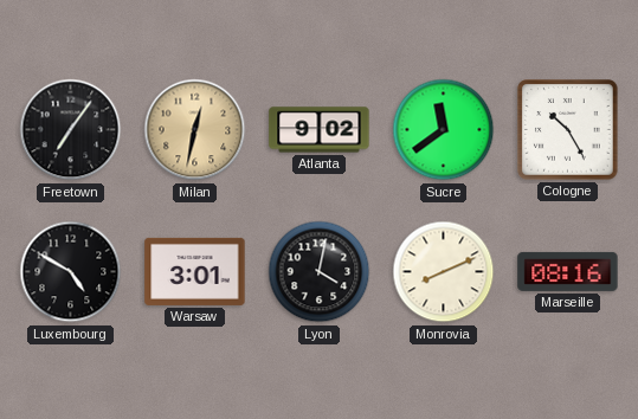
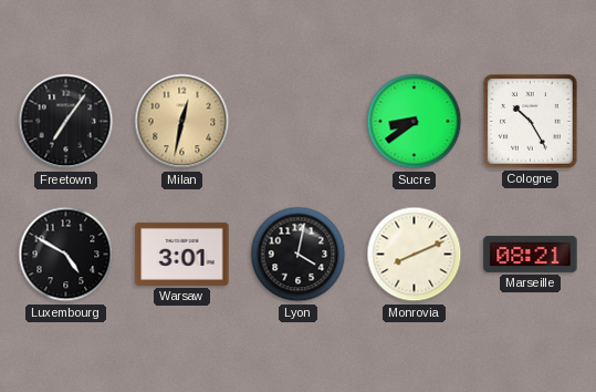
Atlanta: 9:02 -> none (320, 130)
Sucre: 11:39 -> 8:39 (415, 122)
Marseille: 08:16 -> 08:21 (531, 254)
